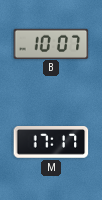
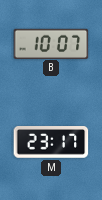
M: 17:17 -> 23:17 (51, 143)
